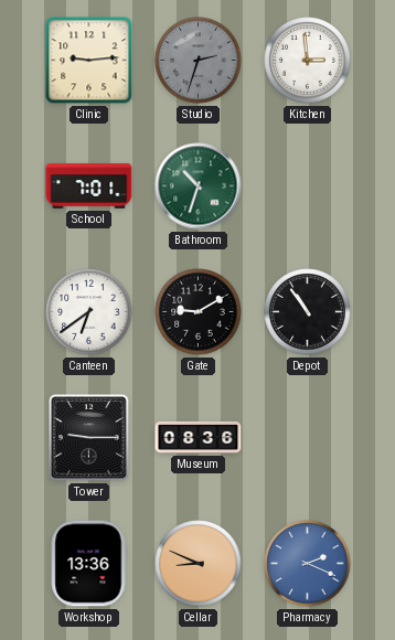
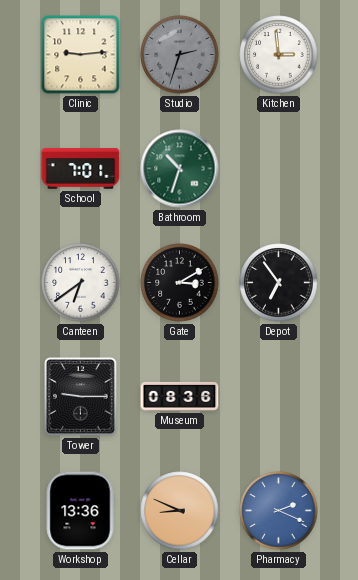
Gate: 9:10 -> 3:10 (180, 283)
Depot: 10:54 -> 6:54 (279, 283)
